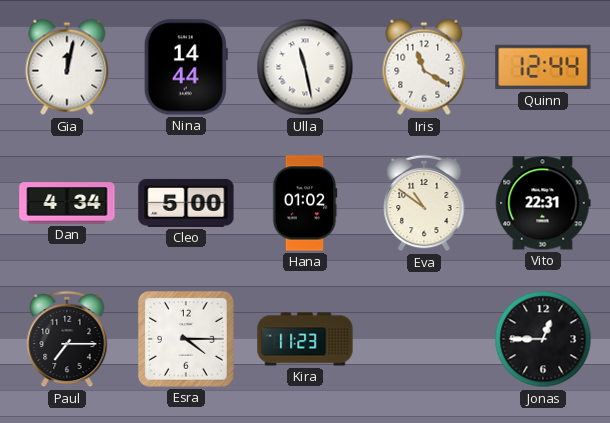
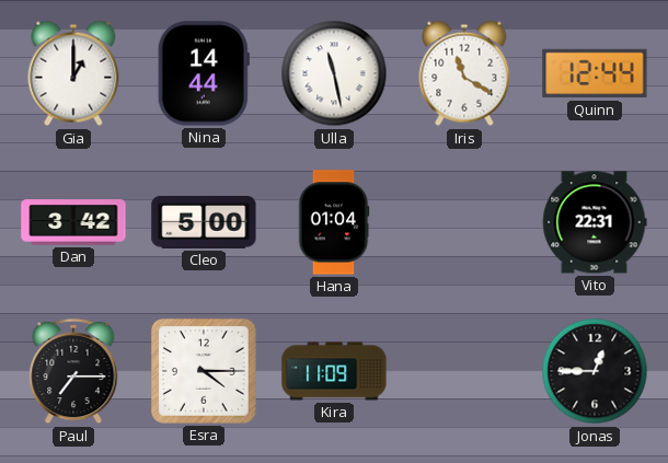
Gia: 12:02 -> 1:00 (73, 73)
Dan: 4:34 -> 3:42 (73, 222)
Hana: 01:02 -> 01:04 (334, 222)
Eva: 10:51 -> none (424, 203)
Kira: 11:23 -> 11:09 (334, 371)
